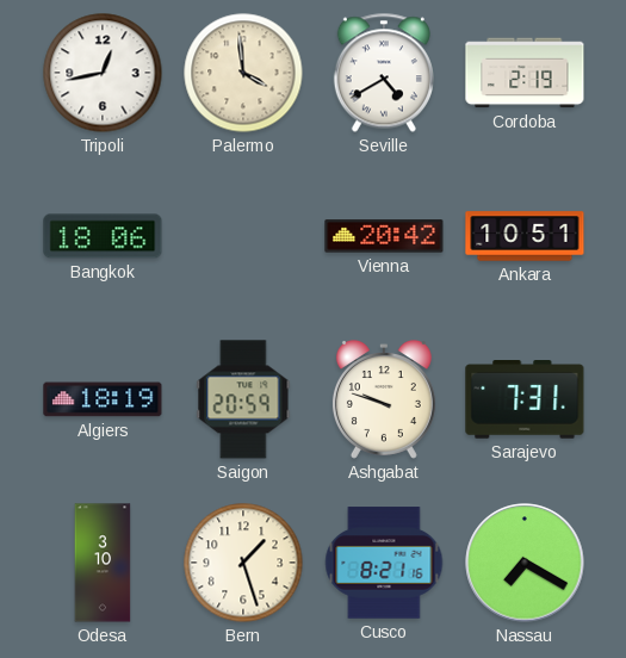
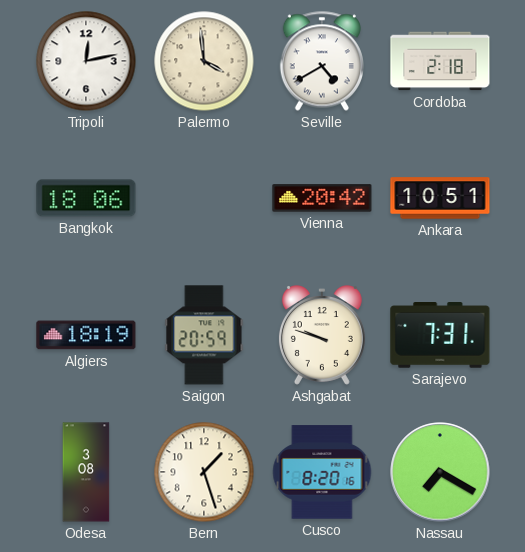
Tripoli: 12:43 -> 12:13 (86, 61)
Cordoba: 2:19 -> 2:18 (440, 61)
Odesa: 3:10 -> 3:08 (86, 472)
Cusco: 8:21 -> 8:20 (322, 472)
